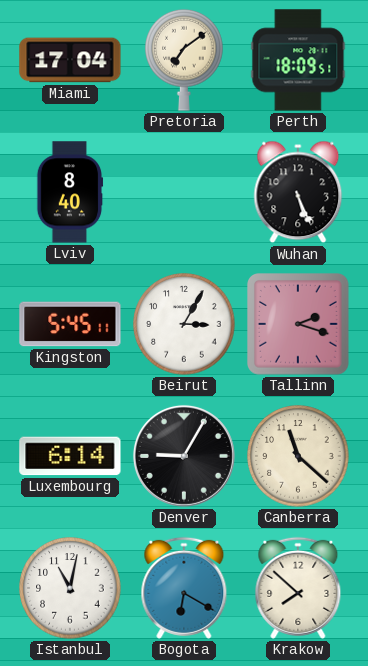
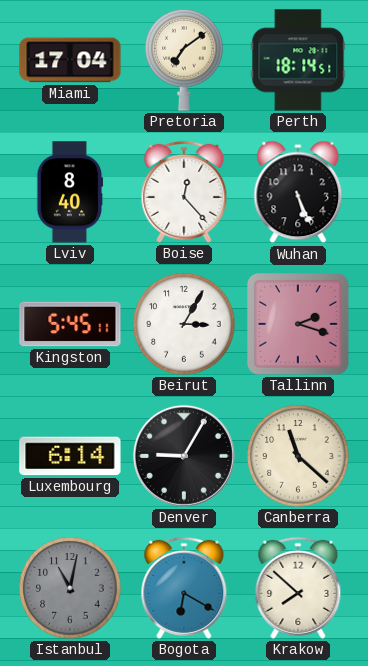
Perth: 18:09 -> 18:14 (298, 60)
Boise: none -> 12:23 (184, 192)
Istanbul dial: white -> grey (70, 588)
